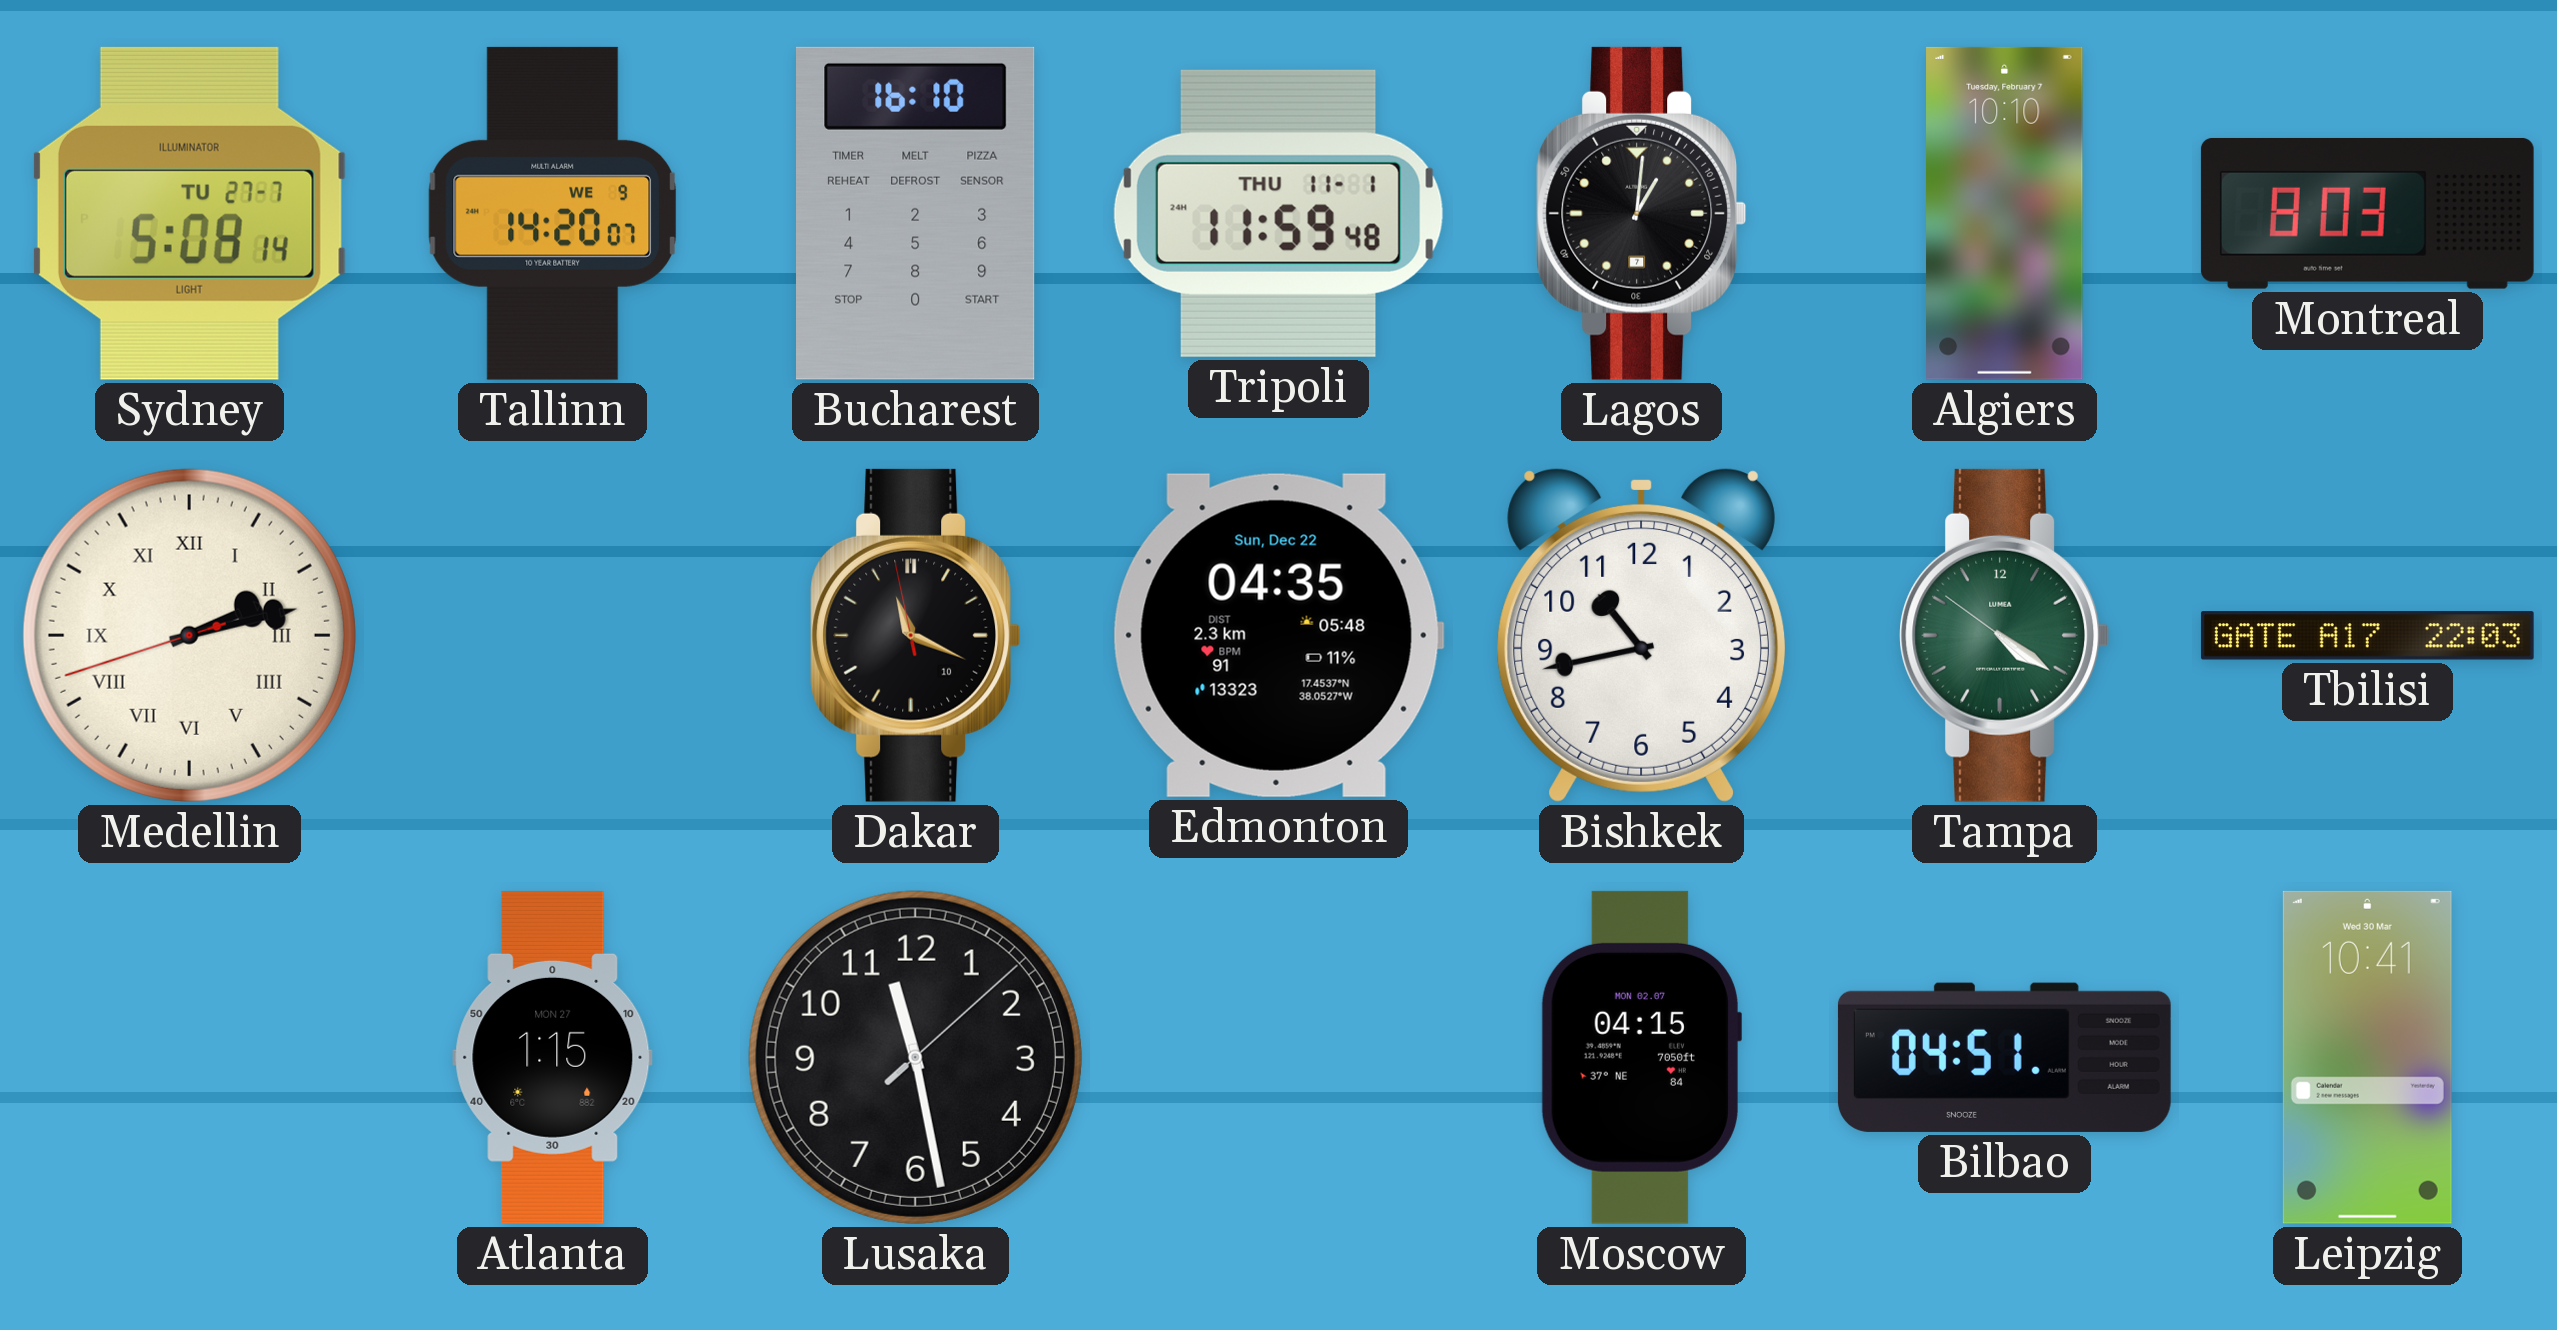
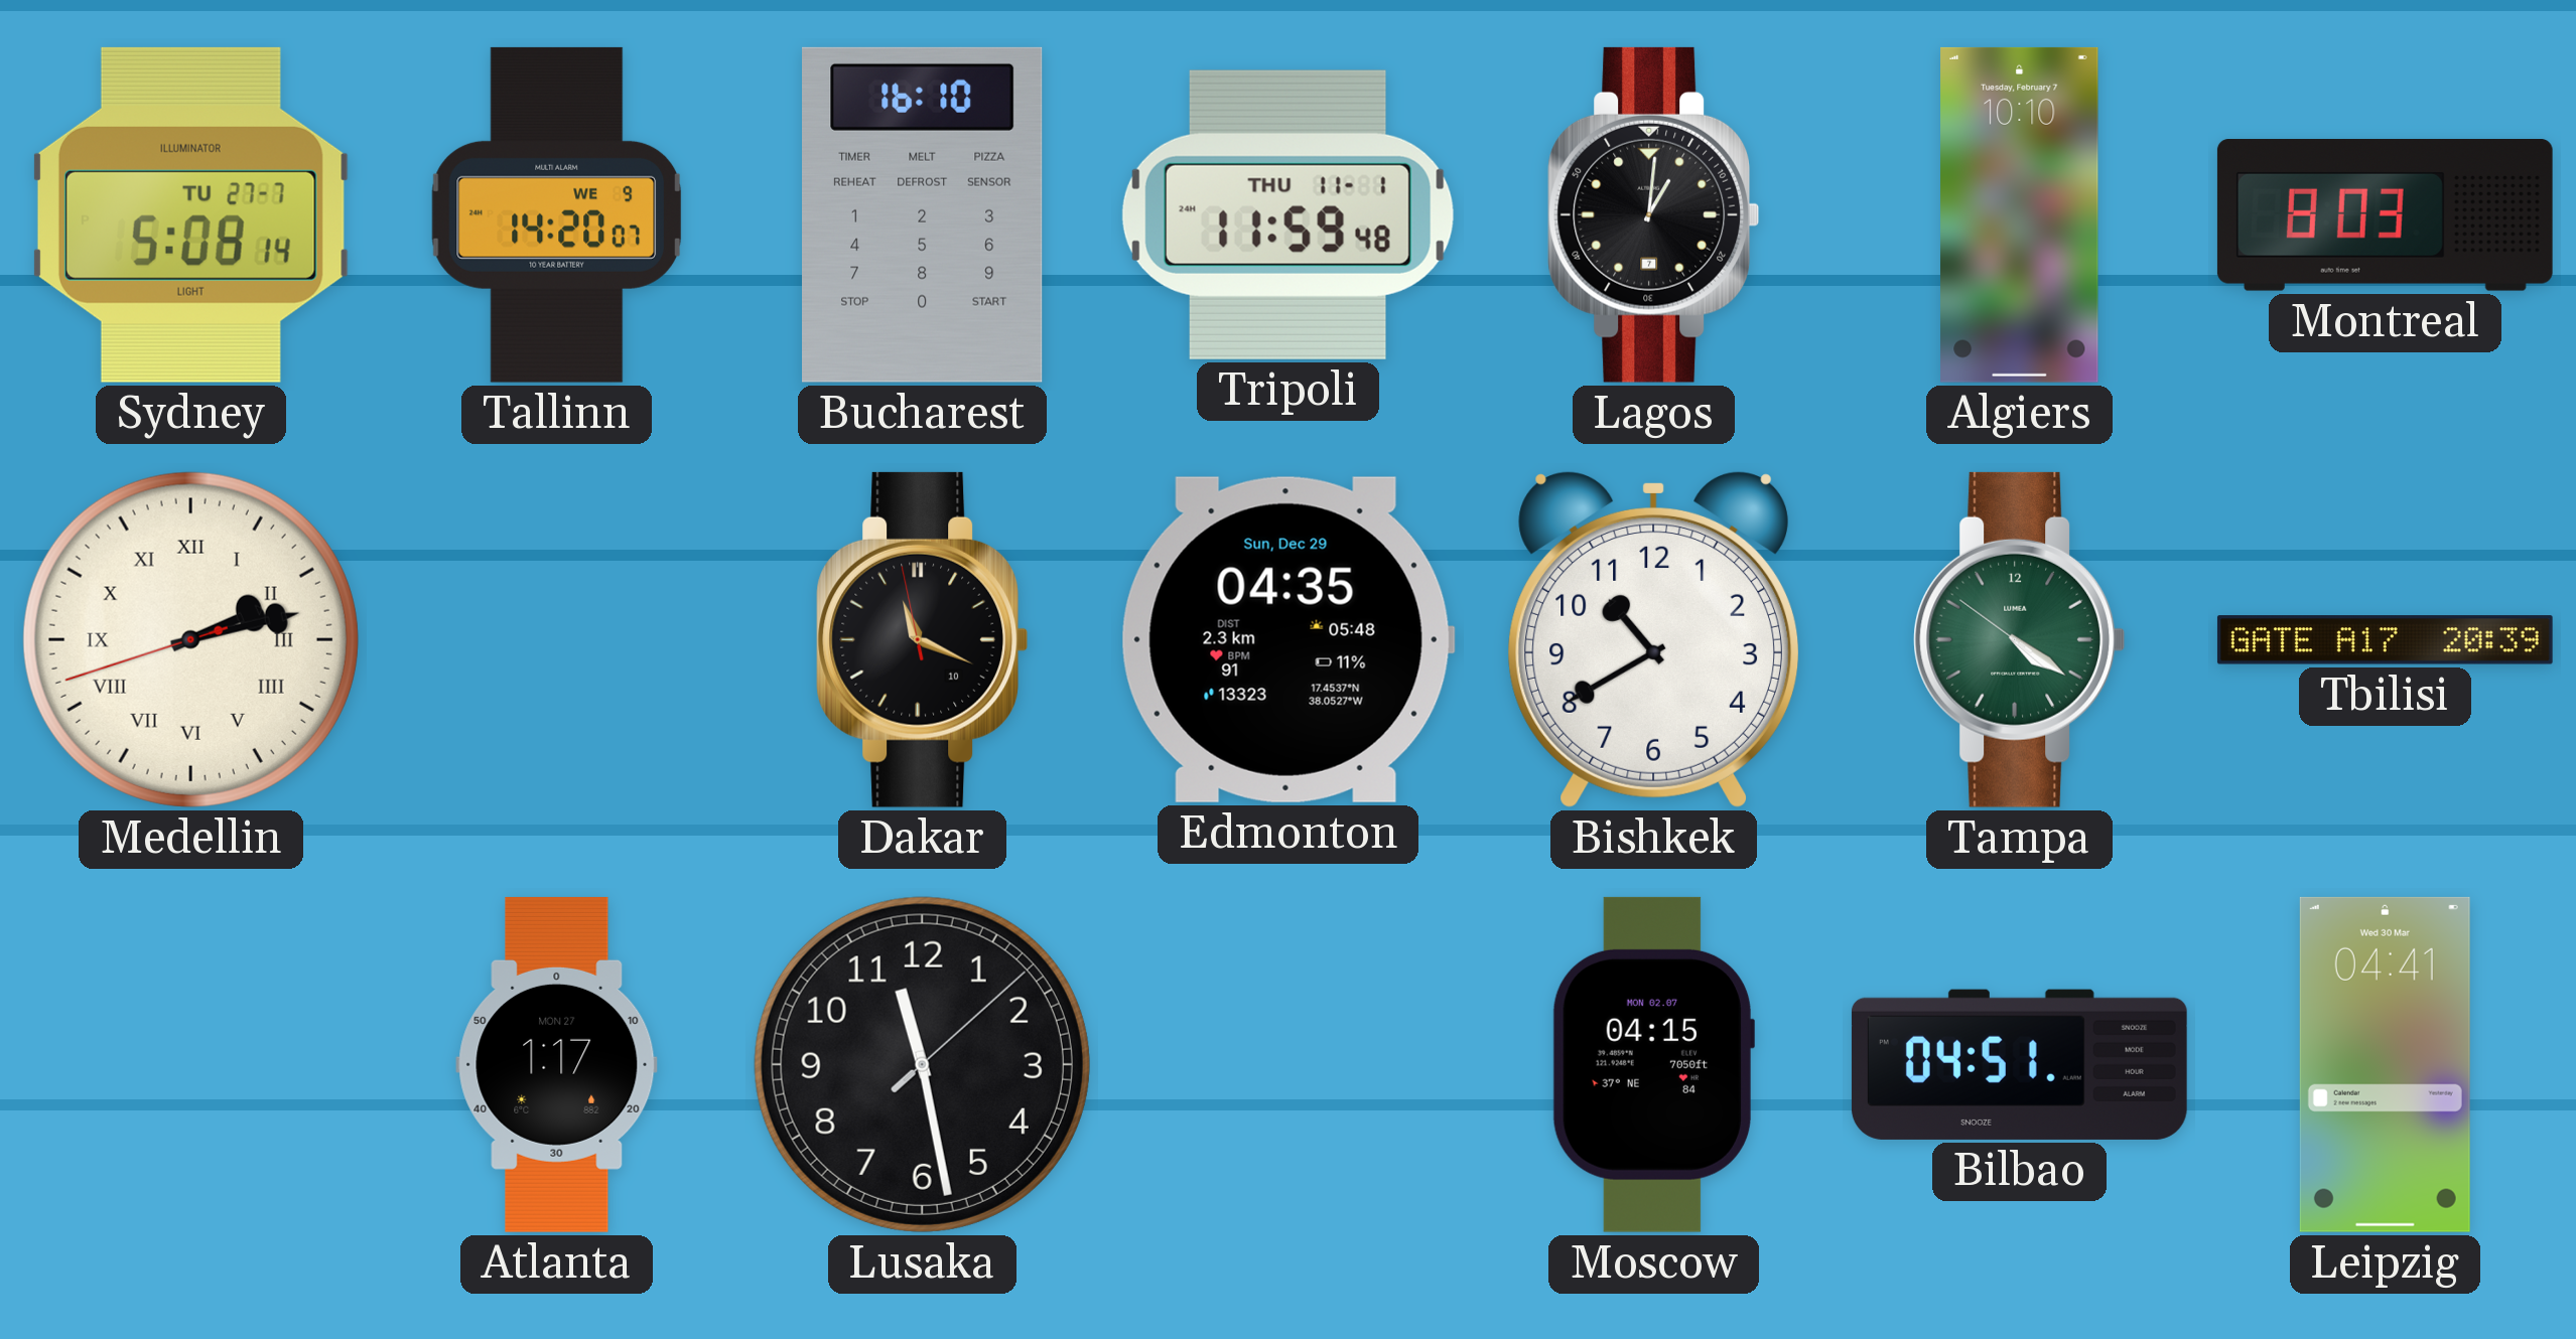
Edmonton date: Sun, Dec 22 -> Sun, Dec 29 (1287, 639)
Bishkek: 10:43 -> 10:40 (1653, 640)
Tbilisi: 22:03 -> 20:39 (2385, 640)
Atlanta: 1:15 -> 1:17 (557, 1064)
Leipzig: 10:41 -> 04:41 (2385, 1064)
